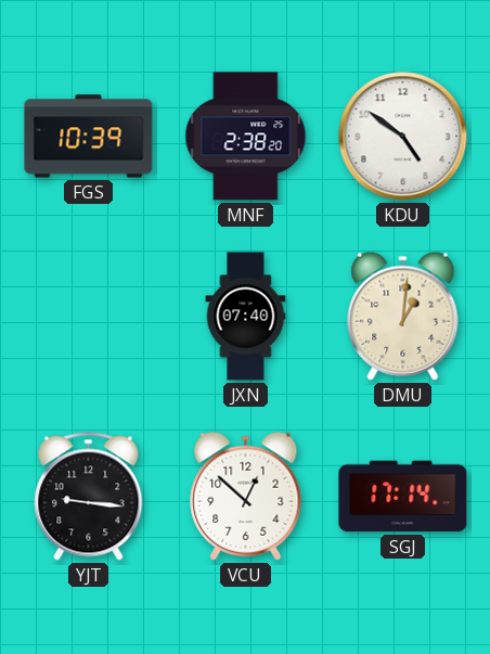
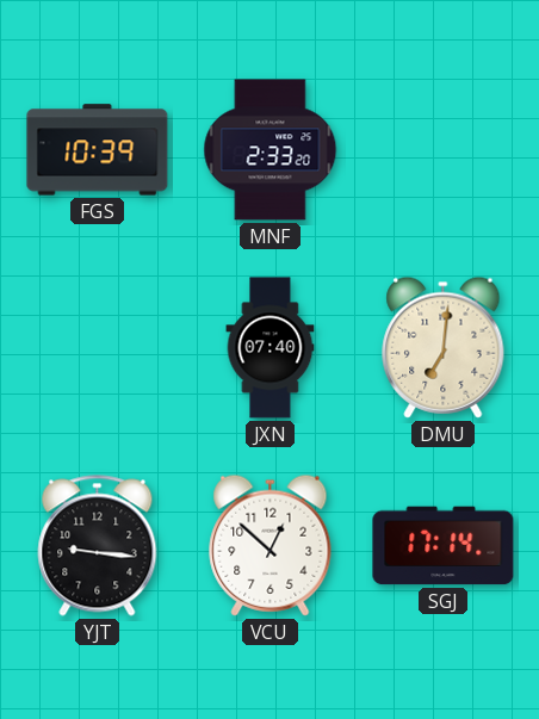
MNF: 2:38 -> 2:33 (271, 150)
KDU: 4:51 -> none (403, 137)
DMU: 1:01 -> 7:01 (444, 347)
